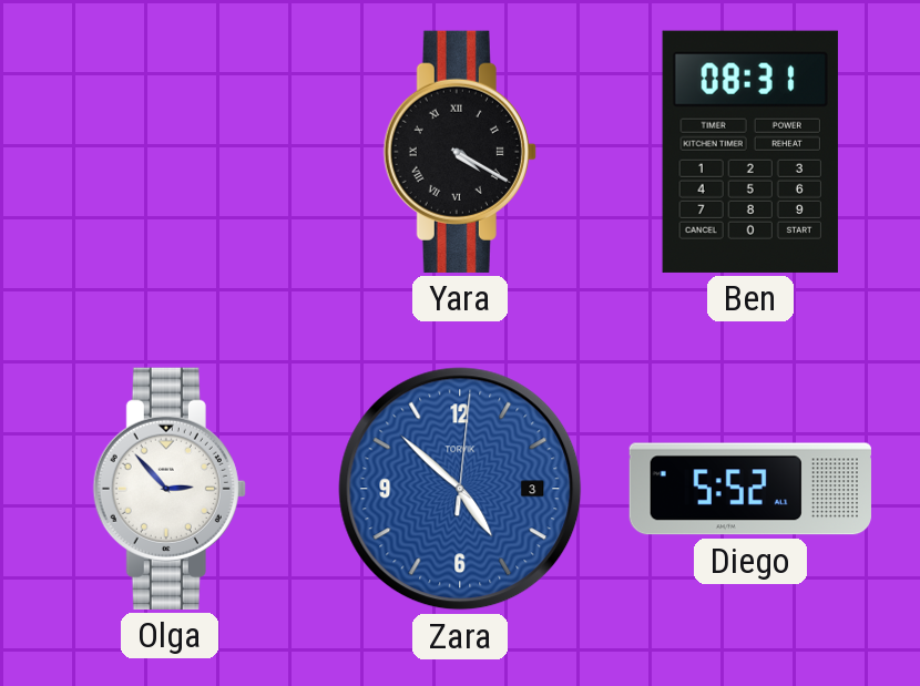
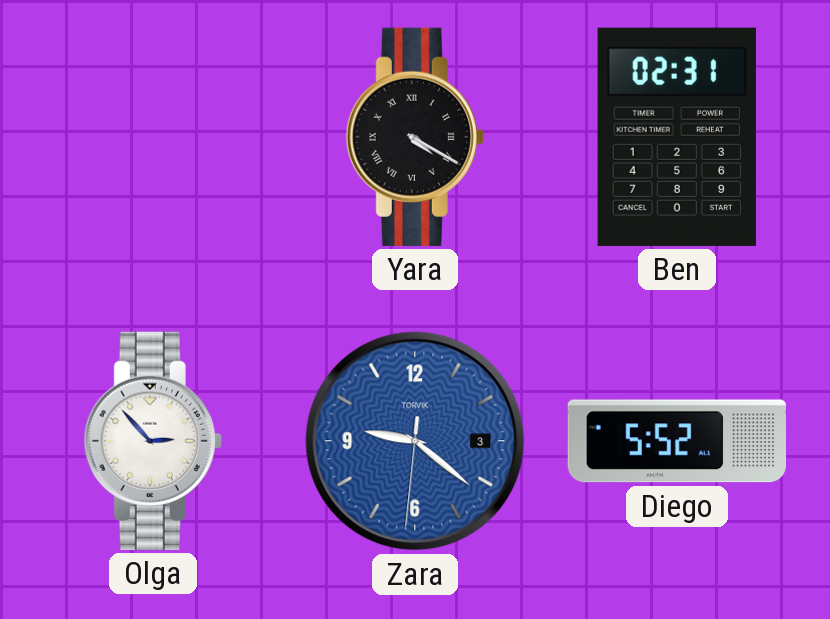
Ben: 08:31 -> 02:31 (677, 137)
Zara: 4:52 -> 9:21 (415, 441)
